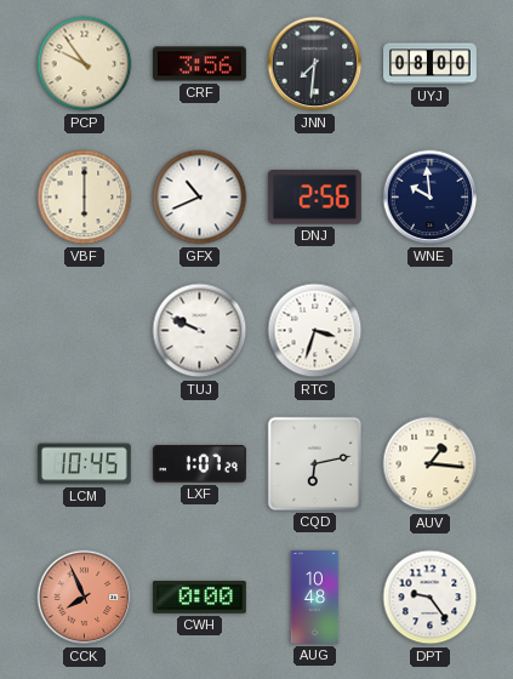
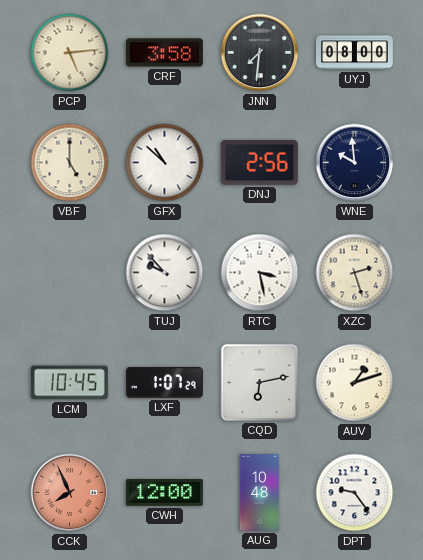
PCP: 9:54 -> 5:14 (70, 53)
CRF: 3:56 -> 3:58 (165, 53)
VBF: 6:00 -> 5:00 (70, 163)
GFX: 10:41 -> 10:52 (165, 163)
TUJ: 9:49 -> 9:53 (165, 273)
RTC: 3:33 -> 3:28 (260, 273)
XZC: none -> 2:27 (355, 273)
AUV: 1:16 -> 1:12 (355, 383)
CWH: 0:00 -> 12:00 (164, 493)
